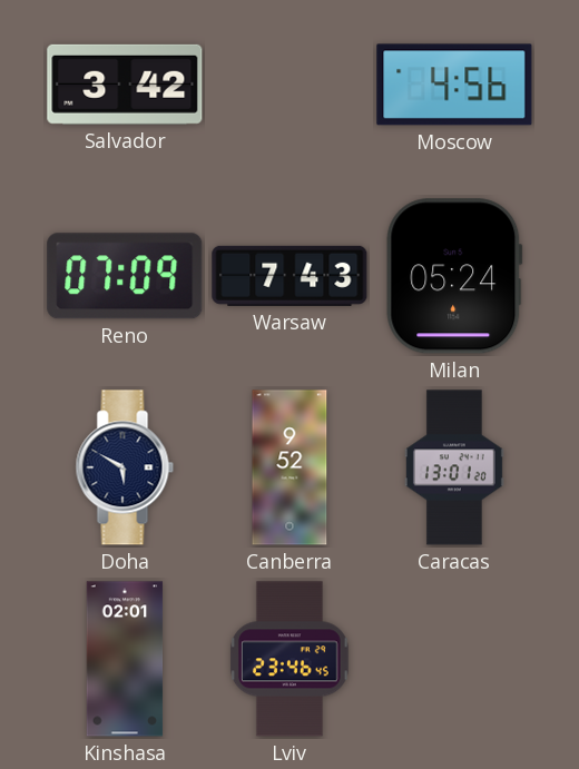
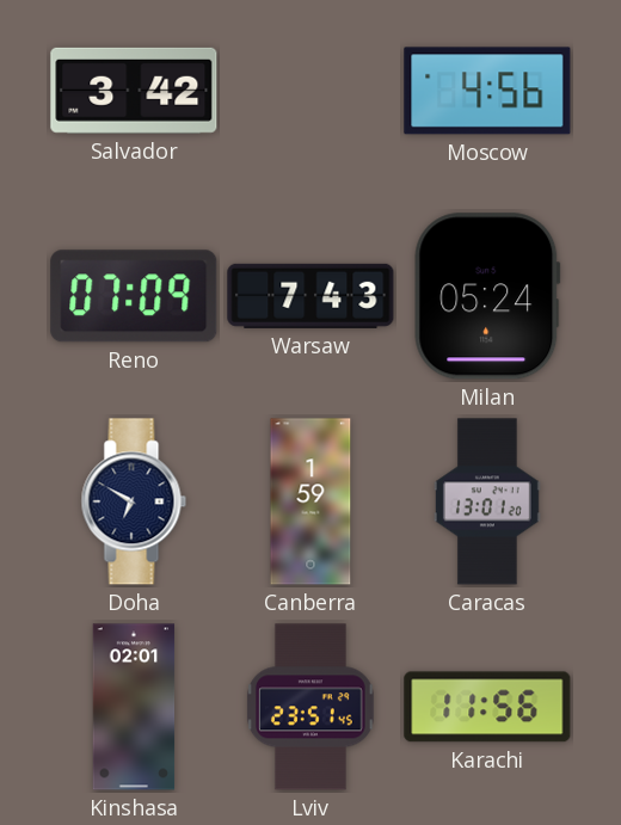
Doha: 5:50 -> 6:50 (134, 501)
Canberra: 9:52 -> 1:59 (310, 501)
Lviv: 23:46 -> 23:51 (310, 707)
Karachi: none -> 11:56 (487, 707)
